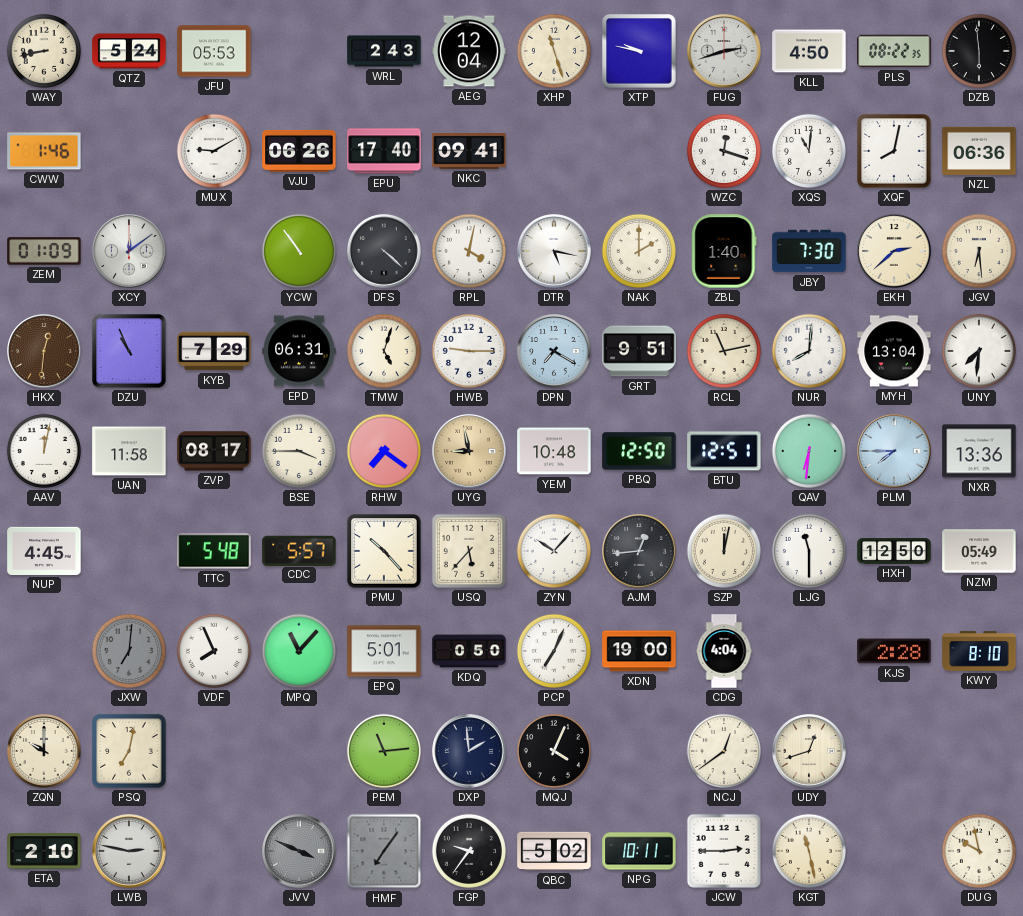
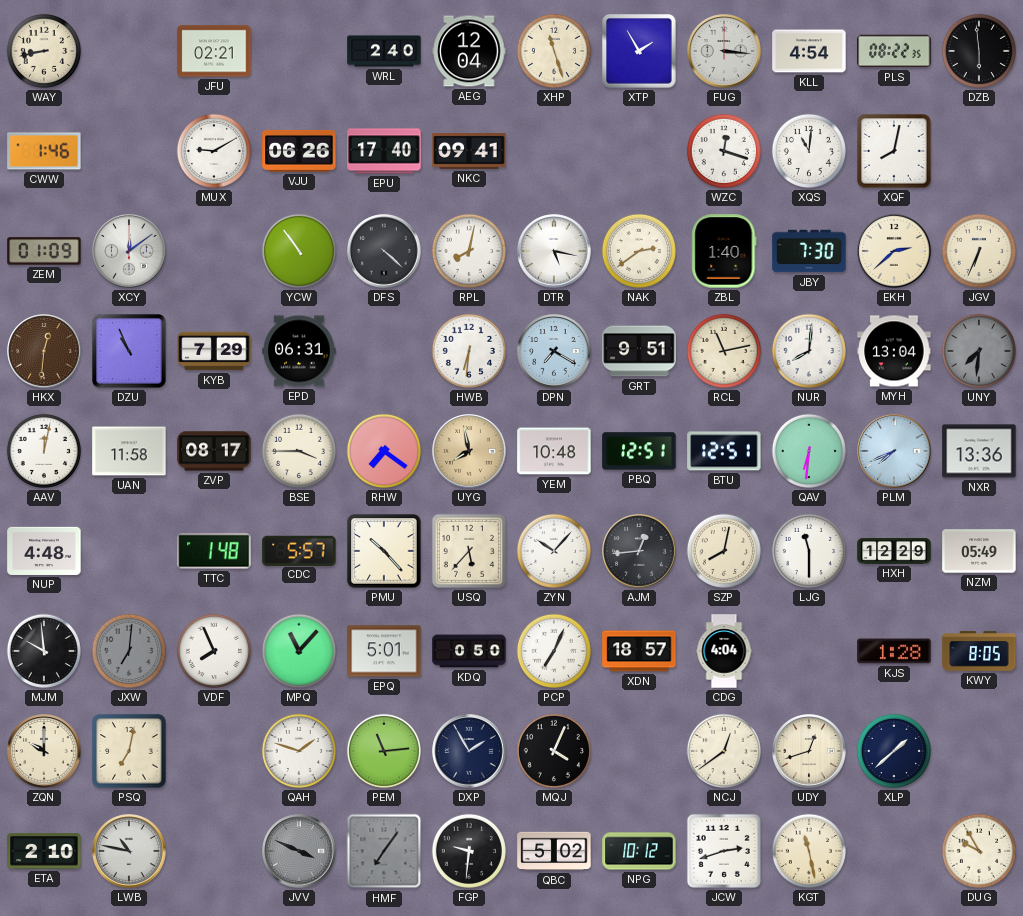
QTZ: 5:24 -> none (129, 51)
JFU: 05:53 -> 02:21 (214, 51)
WRL: 2:43 -> 2:40 (384, 51)
XTP: 9:47 -> 1:55 (639, 51)
FUG: 2:42 -> 3:16 (724, 51)
KLL: 4:50 -> 4:54 (809, 51)
NZL: 06:36 -> none (979, 151)
RPL: 4:02 -> 8:02 (469, 251)
NAK: 2:00 -> 2:39 (639, 251)
JGV: 6:29 -> 6:34 (979, 251)
TMW: 5:03 -> none (384, 351)
HWB: 9:15 -> 6:31 (469, 351)
UNY dial: white -> grey (979, 351)
UYG: 8:58 -> 7:58 (469, 451)
PBQ: 12:50 -> 12:51 (639, 451)
PLM: 7:45 -> 7:41 (894, 451)
NUP: 4:45 -> 4:48 (44, 551)
TTC: 5:48 -> 1:48 (214, 551)
SZP: 12:02 -> 8:02 (724, 551)
HXH: 12:50 -> 12:29 (894, 551)
MJM: none -> 9:59 (44, 651)
XDN: 19:00 -> 18:57 (639, 651)
KJS: 2:28 -> 1:28 (894, 651)
KWY: 8:10 -> 8:05 (979, 651)
QAH: none -> 1:48 (299, 751)
DXP: 1:59 -> 1:55 (469, 751)
XLP: none -> 1:38 (894, 751)
LWB: 2:47 -> 10:47 (129, 851)
FGP: 9:36 -> 9:31 (469, 851)
NPG: 10:11 -> 10:12 (639, 851)
JCW: 2:45 -> 2:42 (724, 851)
DUG: 9:58 -> 9:55 (979, 851)
